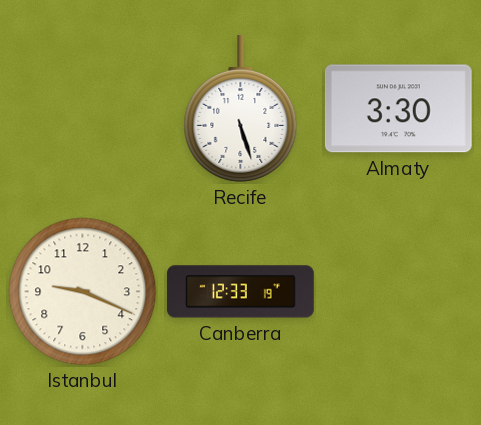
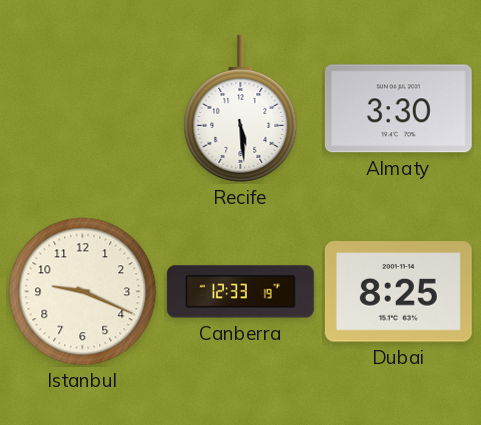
Recife: 5:27 -> 5:29 (241, 108)
Dubai: none -> 8:25 (398, 292)
